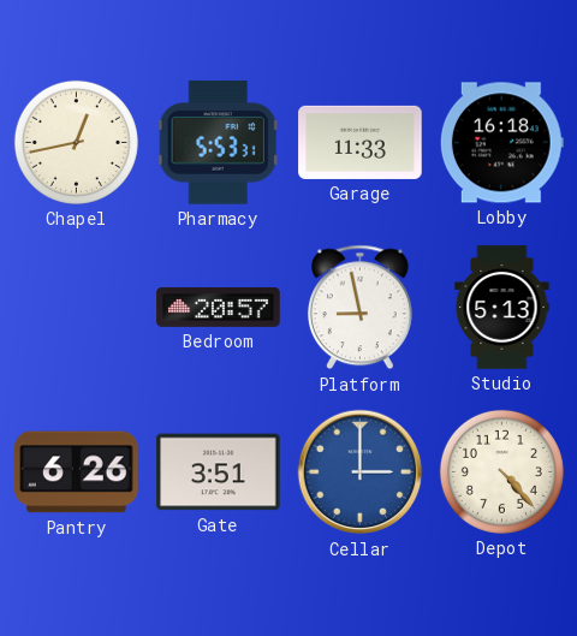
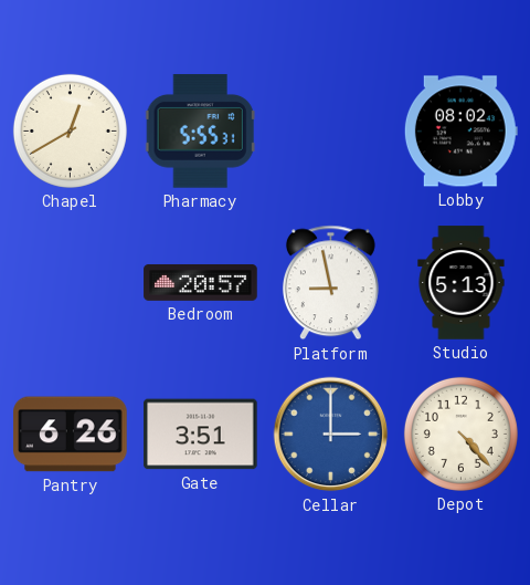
Chapel: 12:43 -> 12:40 (70, 130)
Pharmacy: 5:53 -> 5:55 (200, 132)
Garage: 11:33 -> none (361, 142)
Lobby: 16:18 -> 08:02 (460, 132)
